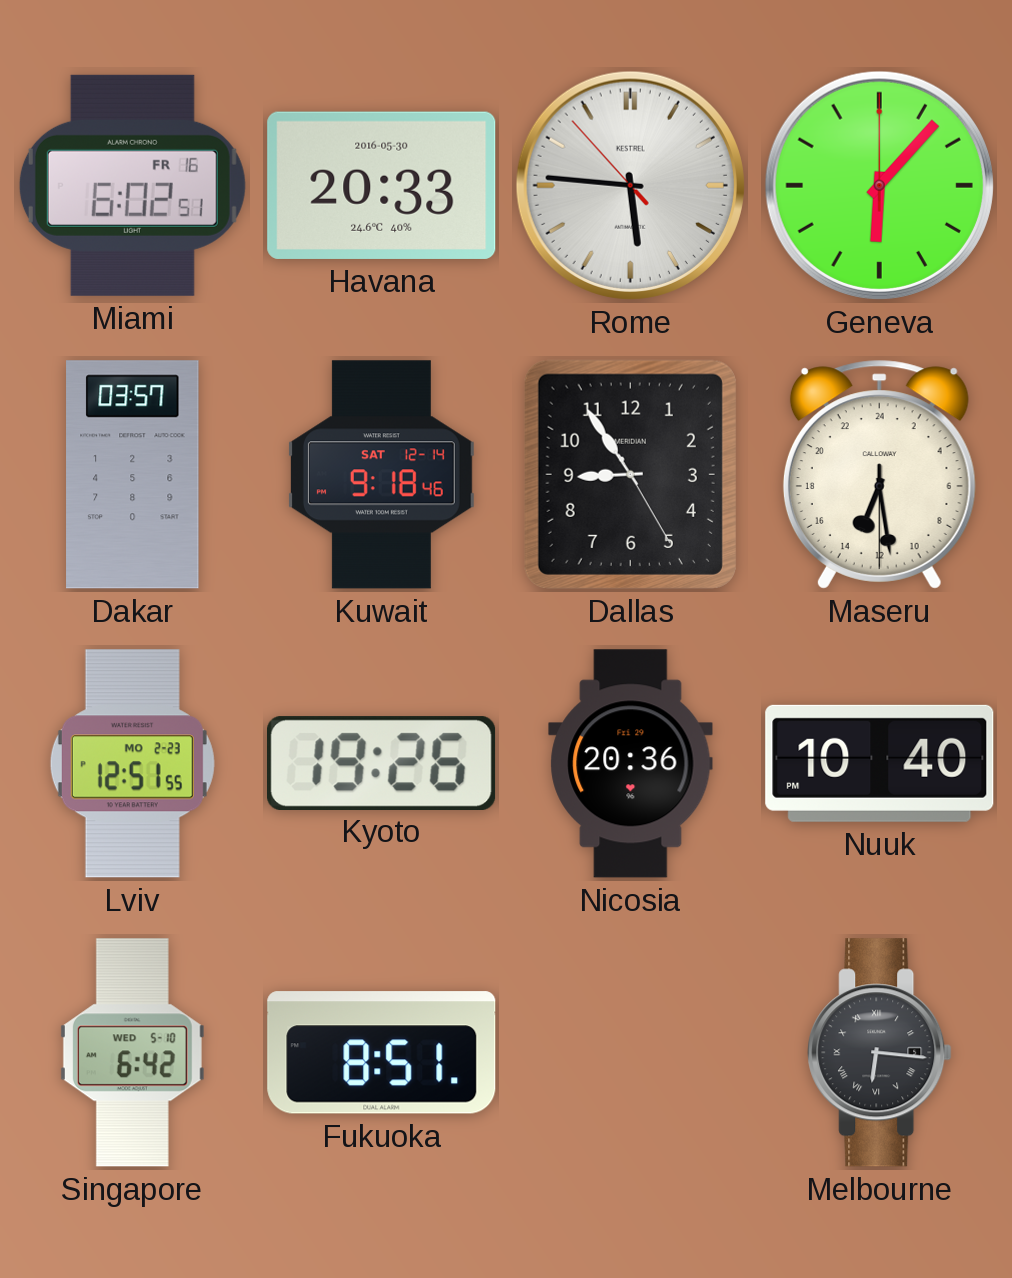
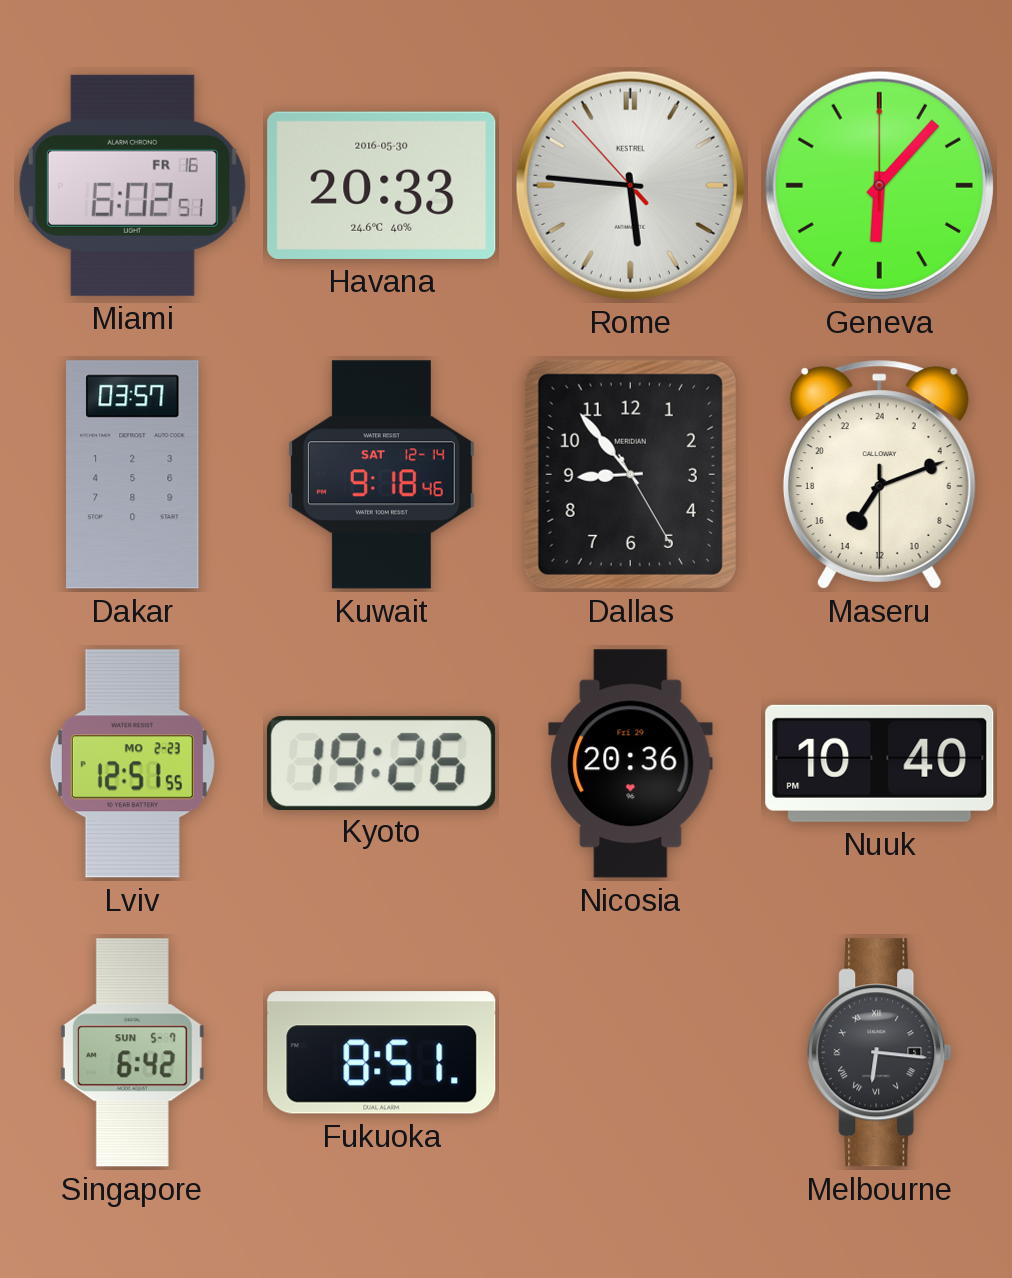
Dallas: 8:54 -> 8:53 (630, 474)
Maseru: 13:28 -> 14:11 (879, 474)
Singapore date: WED 5-10 -> SUN 5-7 (132, 1053)
